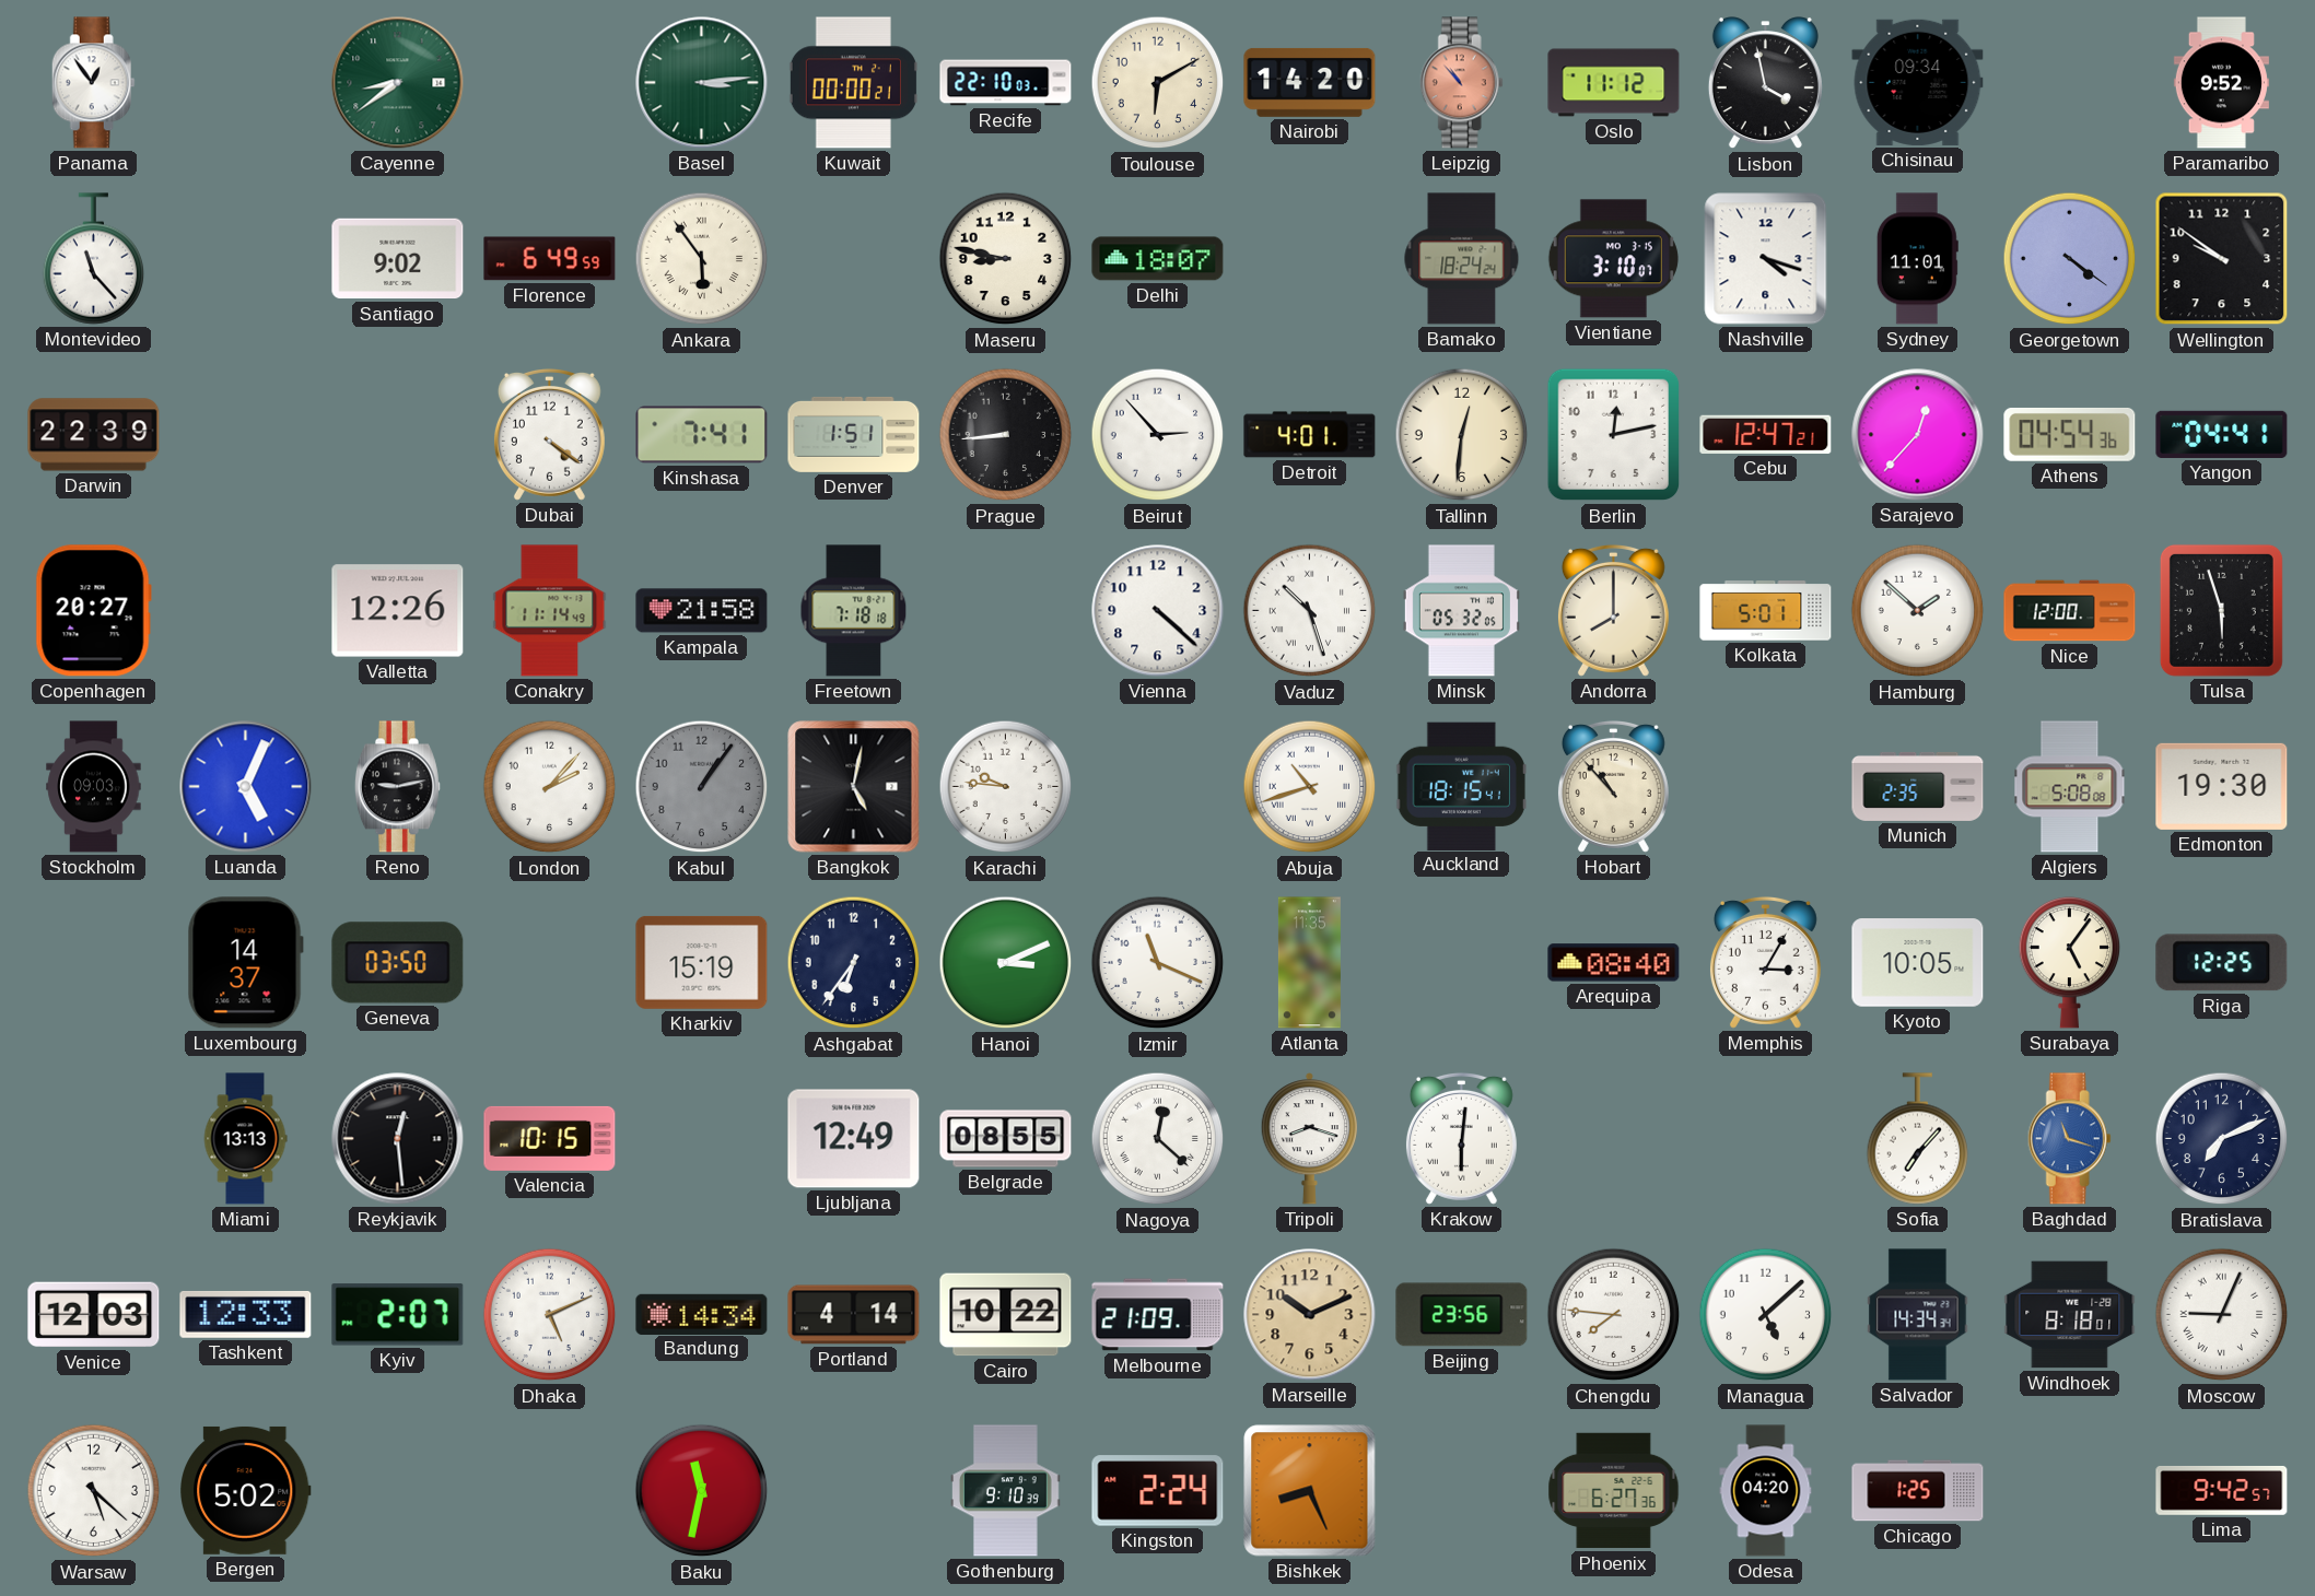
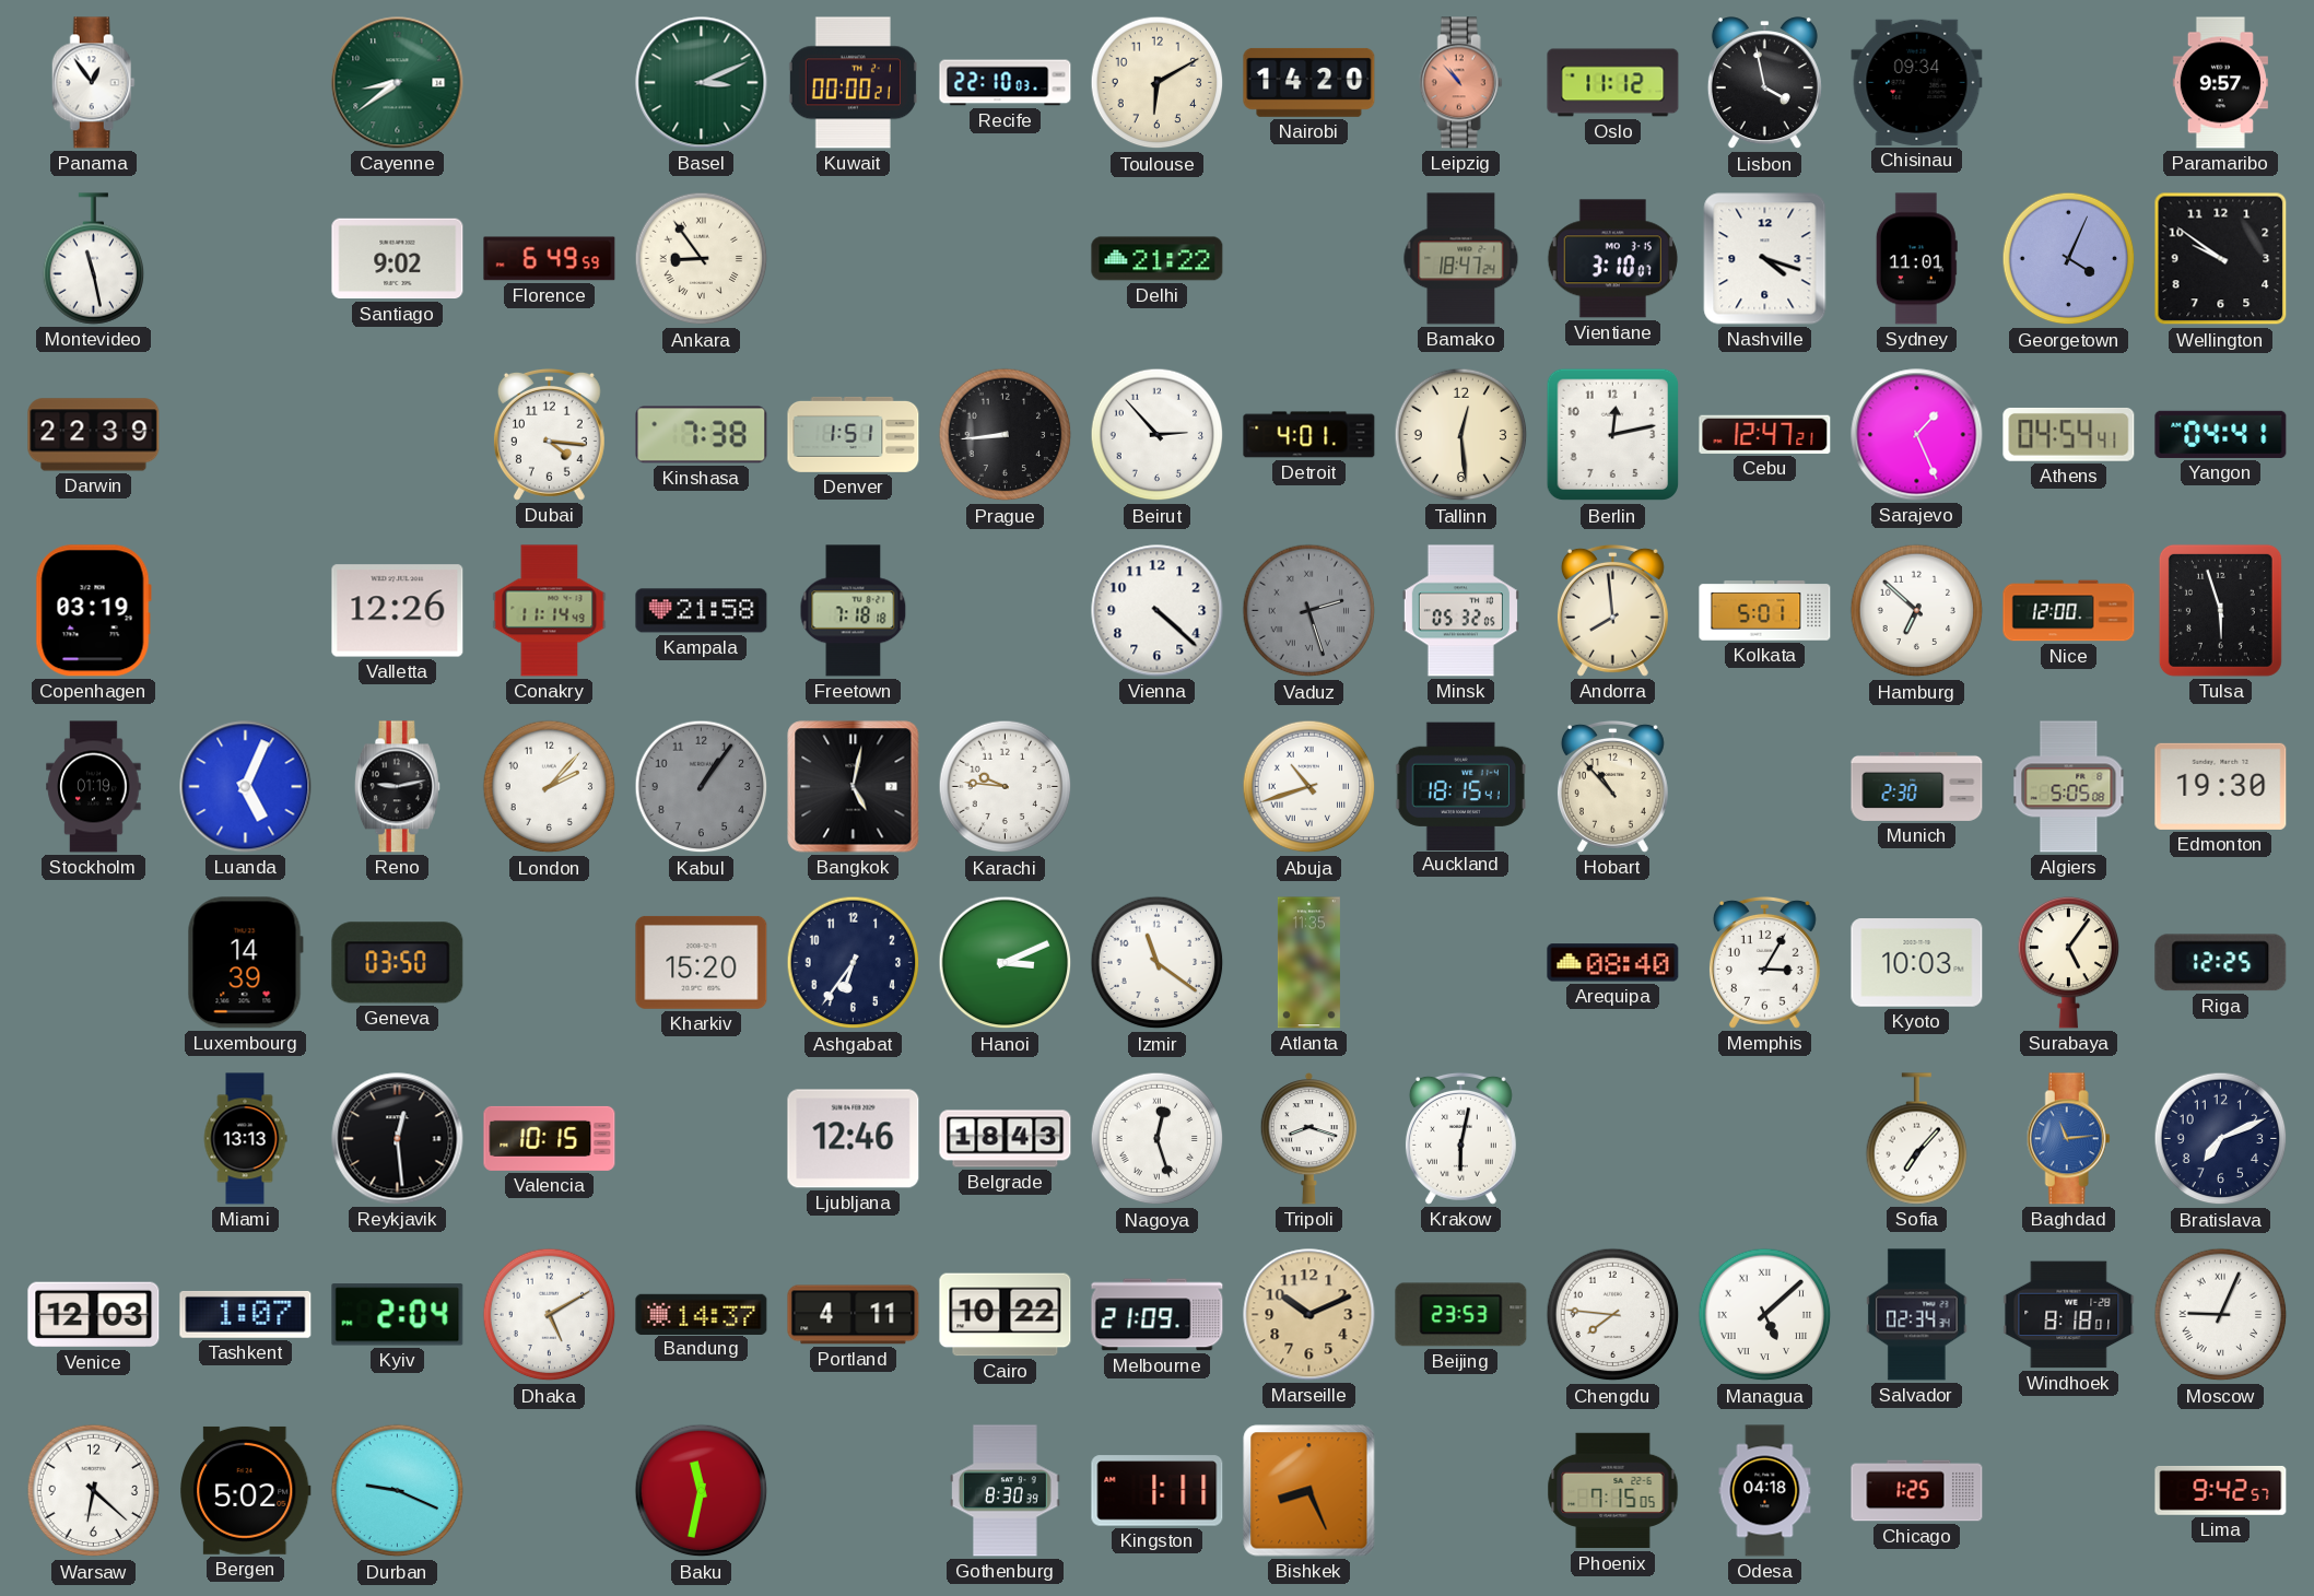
Basel: 3:14 -> 3:11 (702, 83)
Paramaribo: 9:52 -> 9:57 (2220, 83)
Montevideo: 11:23 -> 11:28 (94, 259)
Ankara: 5:54 -> 8:54 (702, 259)
Maseru: 8:47 -> none (1006, 259)
Delhi: 18:07 -> 21:22 (1158, 259)
Bamako: 18:24 -> 18:47 (1461, 259)
Georgetown: 4:21 -> 4:04 (2069, 259)
Dubai: 4:21 -> 4:16 (549, 434)
Kinshasa: 7:41 -> 7:38 (702, 435)
Tallinn: 12:31 -> 12:29 (1461, 435)
Sarajevo: 12:37 -> 1:26 (1917, 435)
Athens: 04:54:36 -> 04:54:41 (2069, 434)
Copenhagen: 20:27 -> 03:19 (93, 611)
Vaduz: 10:27 -> 2:27 (1309, 611)
Vaduz dial: white -> grey (1309, 611)
Andorra: 8:00 -> 7:59 (1612, 610)
Hamburg: 1:52 -> 6:52 (1917, 611)
Stockholm: 09:03 -> 01:19 (94, 787)
Munich: 2:35 -> 2:30 (1917, 786)
Algiers: 5:08 -> 5:05 (2069, 787)
Luxembourg: 14:37 -> 14:39 (245, 963)
Kharkiv: 15:19 -> 15:20 (702, 962)
Izmir: 11:19 -> 11:21 (1158, 963)
Kyoto: 10:05 -> 10:03 (1917, 963)
Ljubljana: 12:49 -> 12:46 (854, 1139)
Belgrade: 08:55 -> 18:43 (1006, 1139)
Nagoya: 12:22 -> 12:27 (1158, 1139)
Krakow: 6:01 -> 6:02 (1460, 1138)
Baghdad: 11:18 -> 11:14 (2068, 1139)
Tashkent: 12:33 -> 1:07 (246, 1314)
Kyiv: 2:07 -> 2:04 (398, 1315)
Dhaka: 5:11 -> 5:10 (550, 1315)
Bandung: 14:34 -> 14:37 (702, 1314)
Portland: 4:14 -> 4:11 (854, 1315)
Beijing: 23:56 -> 23:53 (1461, 1315)
Managua numerals: Arabic -> Roman (1765, 1315)
Salvador: 14:34 -> 02:34 (1917, 1315)
Warsaw: 5:22 -> 6:22 (94, 1491)
Durban: none -> 9:19 (398, 1491)
Gothenburg: 9:10 -> 8:30 (1006, 1491)
Kingston: 2:24 -> 1:11 (1158, 1491)
Phoenix: 6:27 -> 7:15 (1613, 1491)
Odesa: 04:20 -> 04:18 (1765, 1491)
